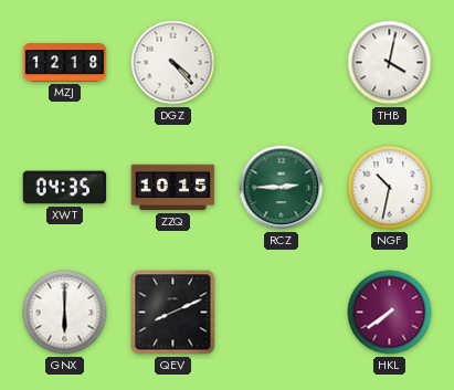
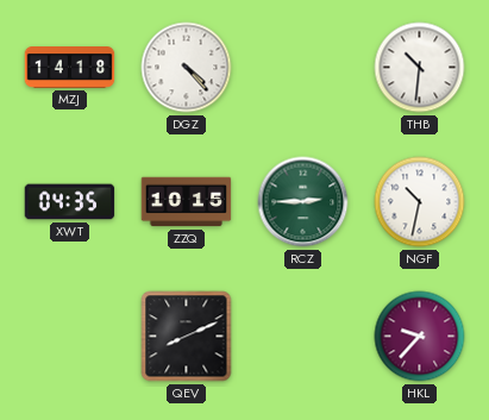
MZJ: 12:18 -> 14:18 (70, 68)
THB: 4:02 -> 10:31 (420, 68)
GNX: 6:00 -> none (65, 313)
HKL: 7:39 -> 9:37 (420, 337)
